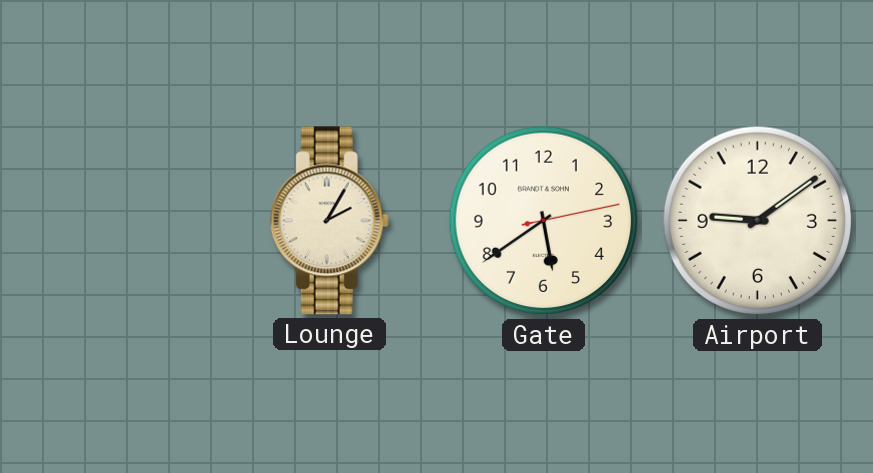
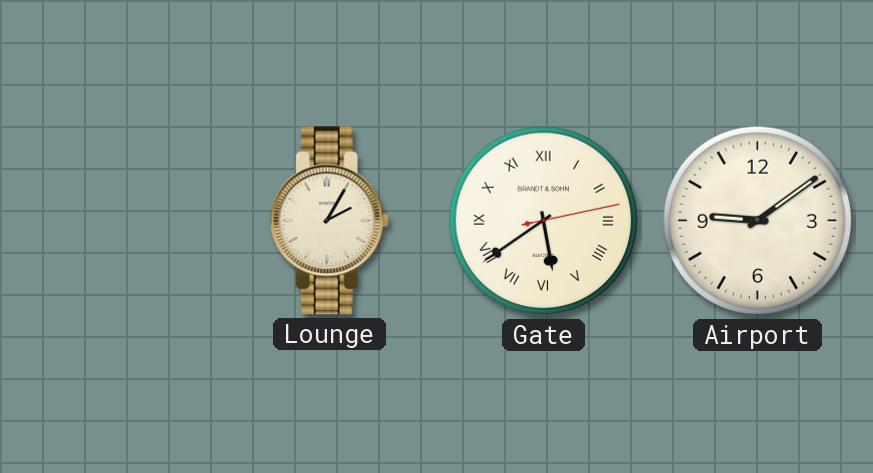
Gate numerals: Arabic -> Roman (544, 221)
